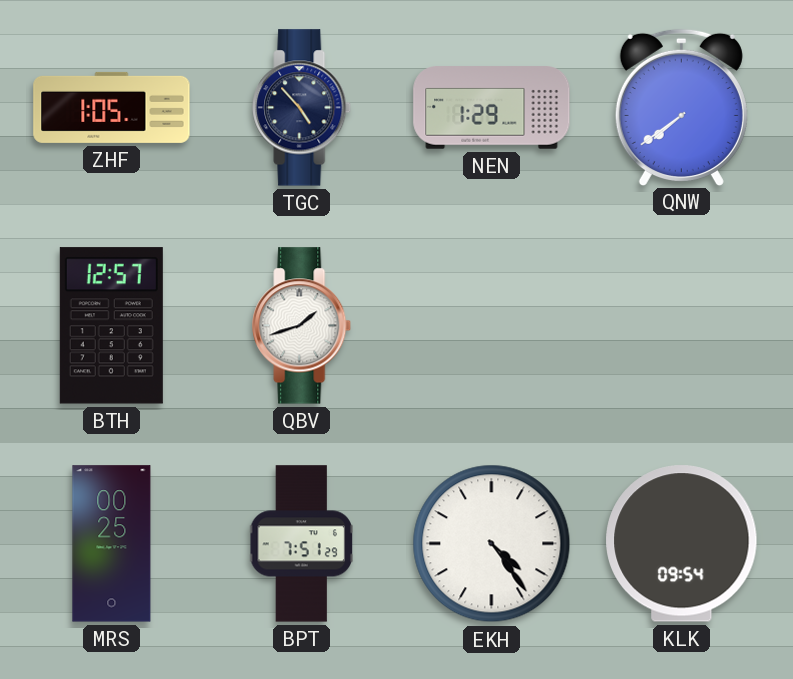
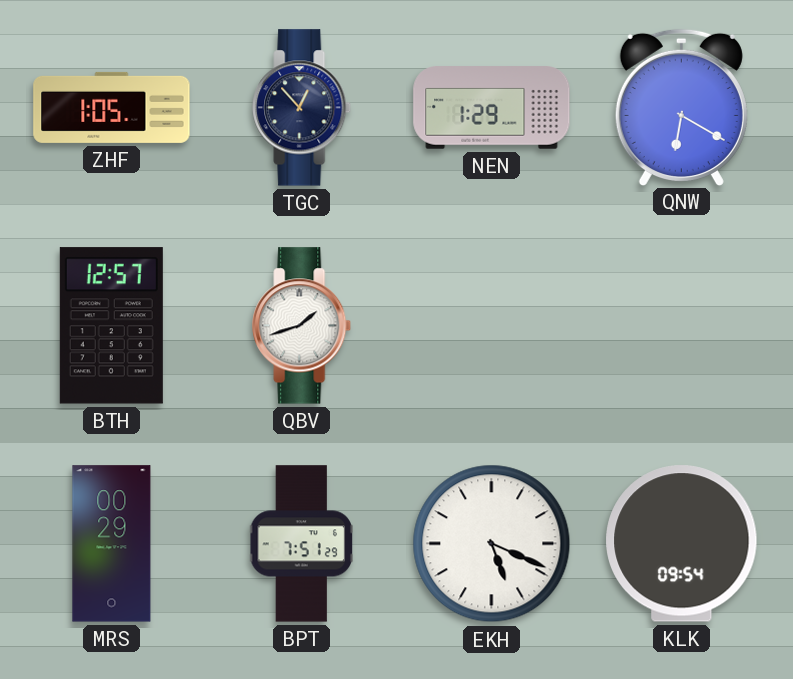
TGC: 4:53 -> 12:53 (302, 108)
QNW: 7:39 -> 6:20 (681, 107)
MRS: 00:25 -> 00:29 (112, 544)
EKH: 4:24 -> 5:19 (492, 544)
